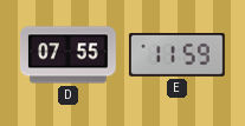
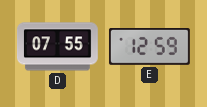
E: 11:59 -> 12:59 (149, 47)
